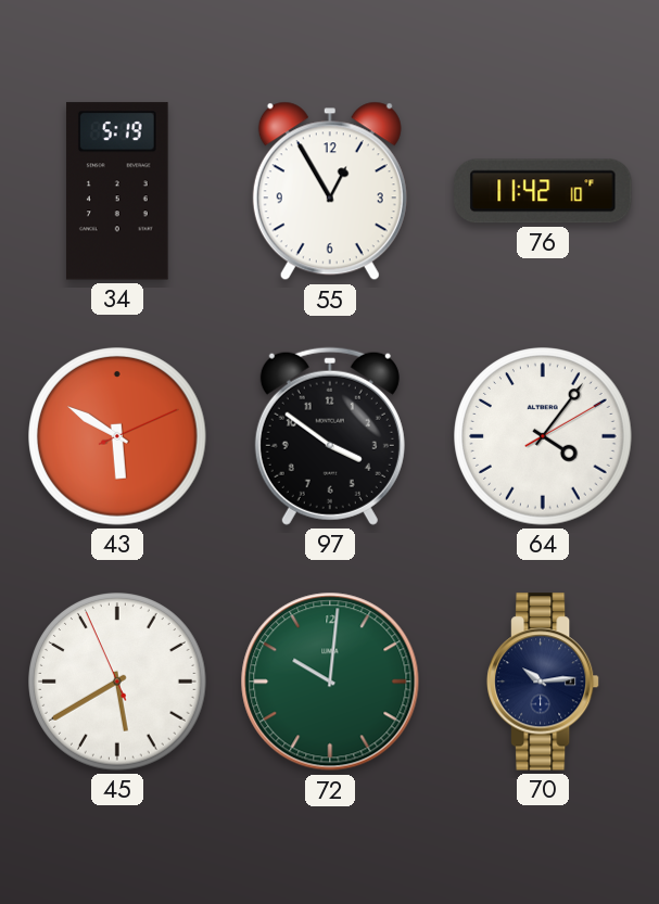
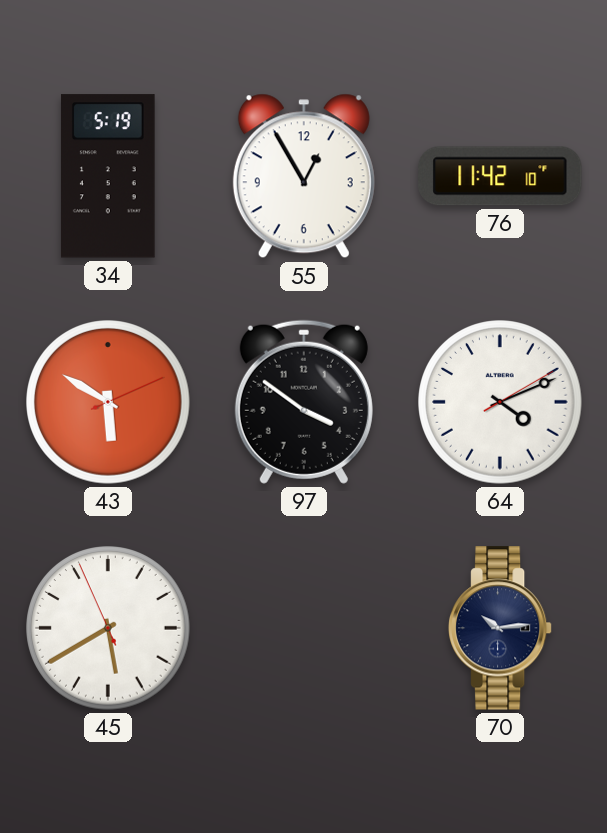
64: 4:06 -> 4:11 (500, 402)
72: 10:01 -> none (330, 682)
